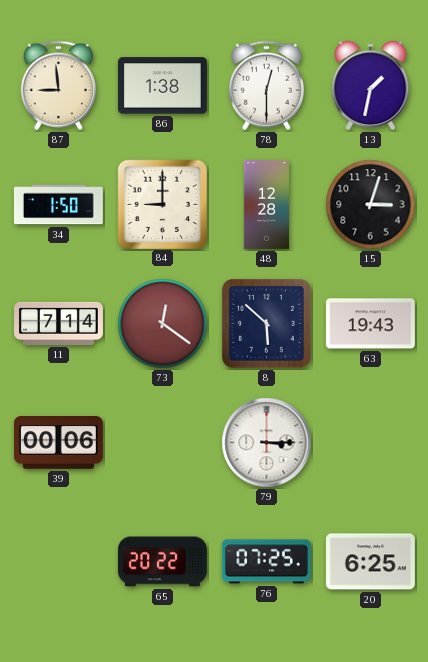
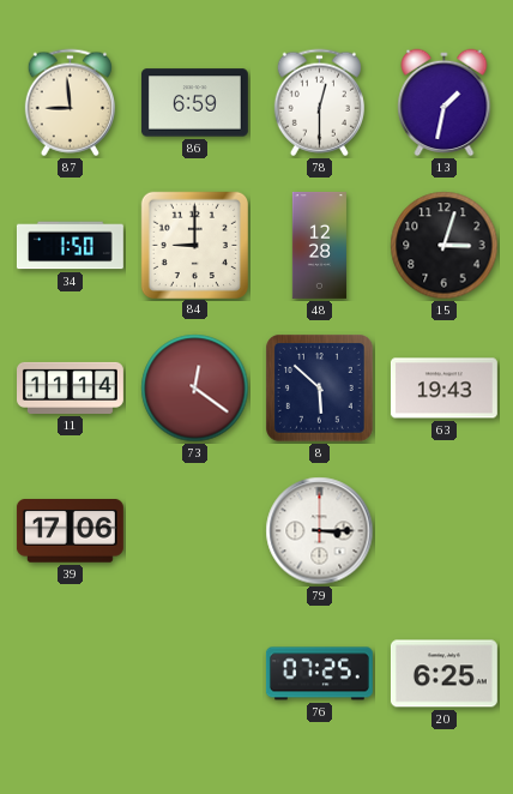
86: 1:38 -> 6:59 (194, 103)
11: 7:14 -> 11:14 (71, 387)
39: 00:06 -> 17:06 (70, 531)
65: 20:22 -> none (162, 562)
